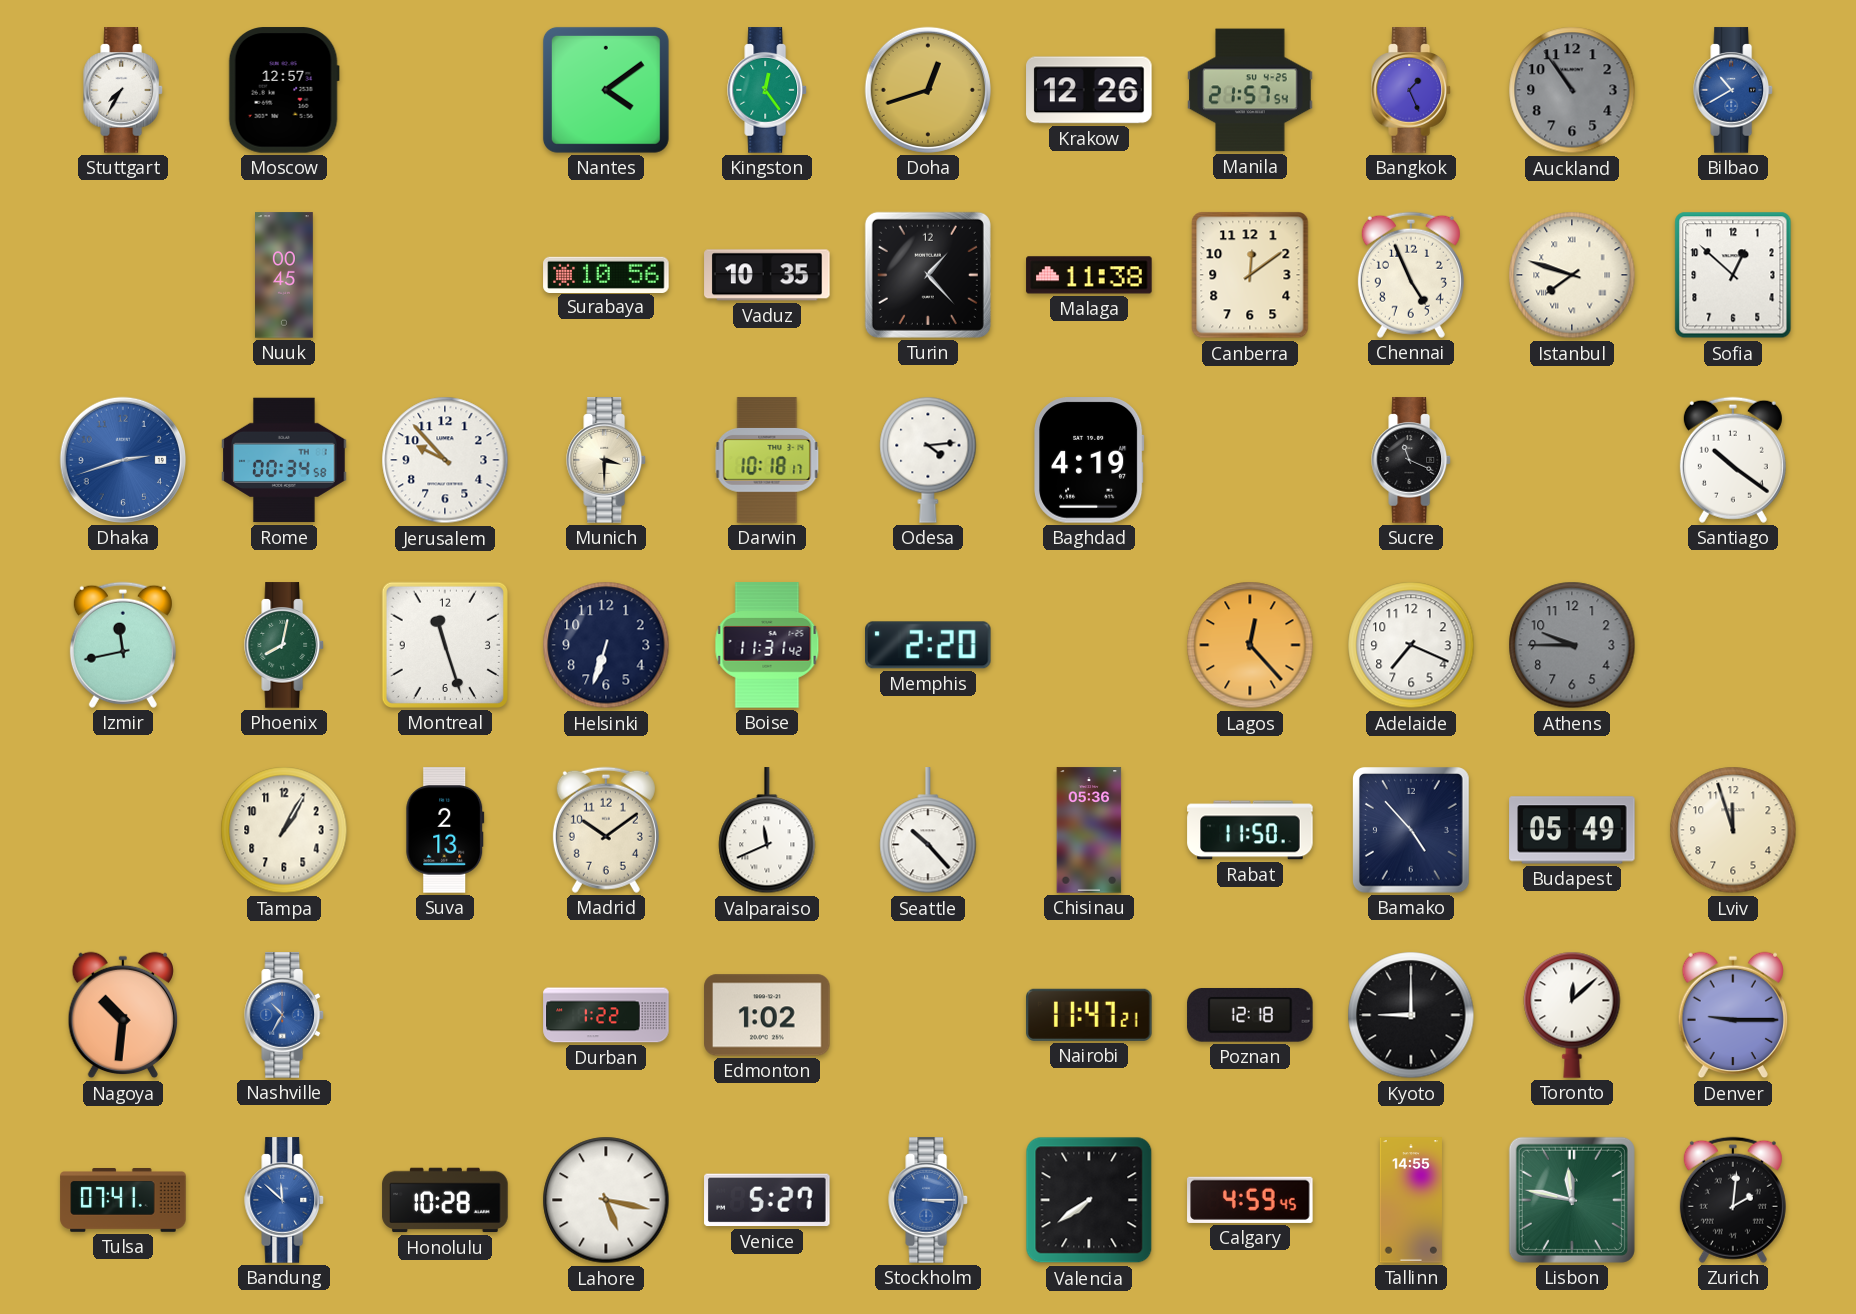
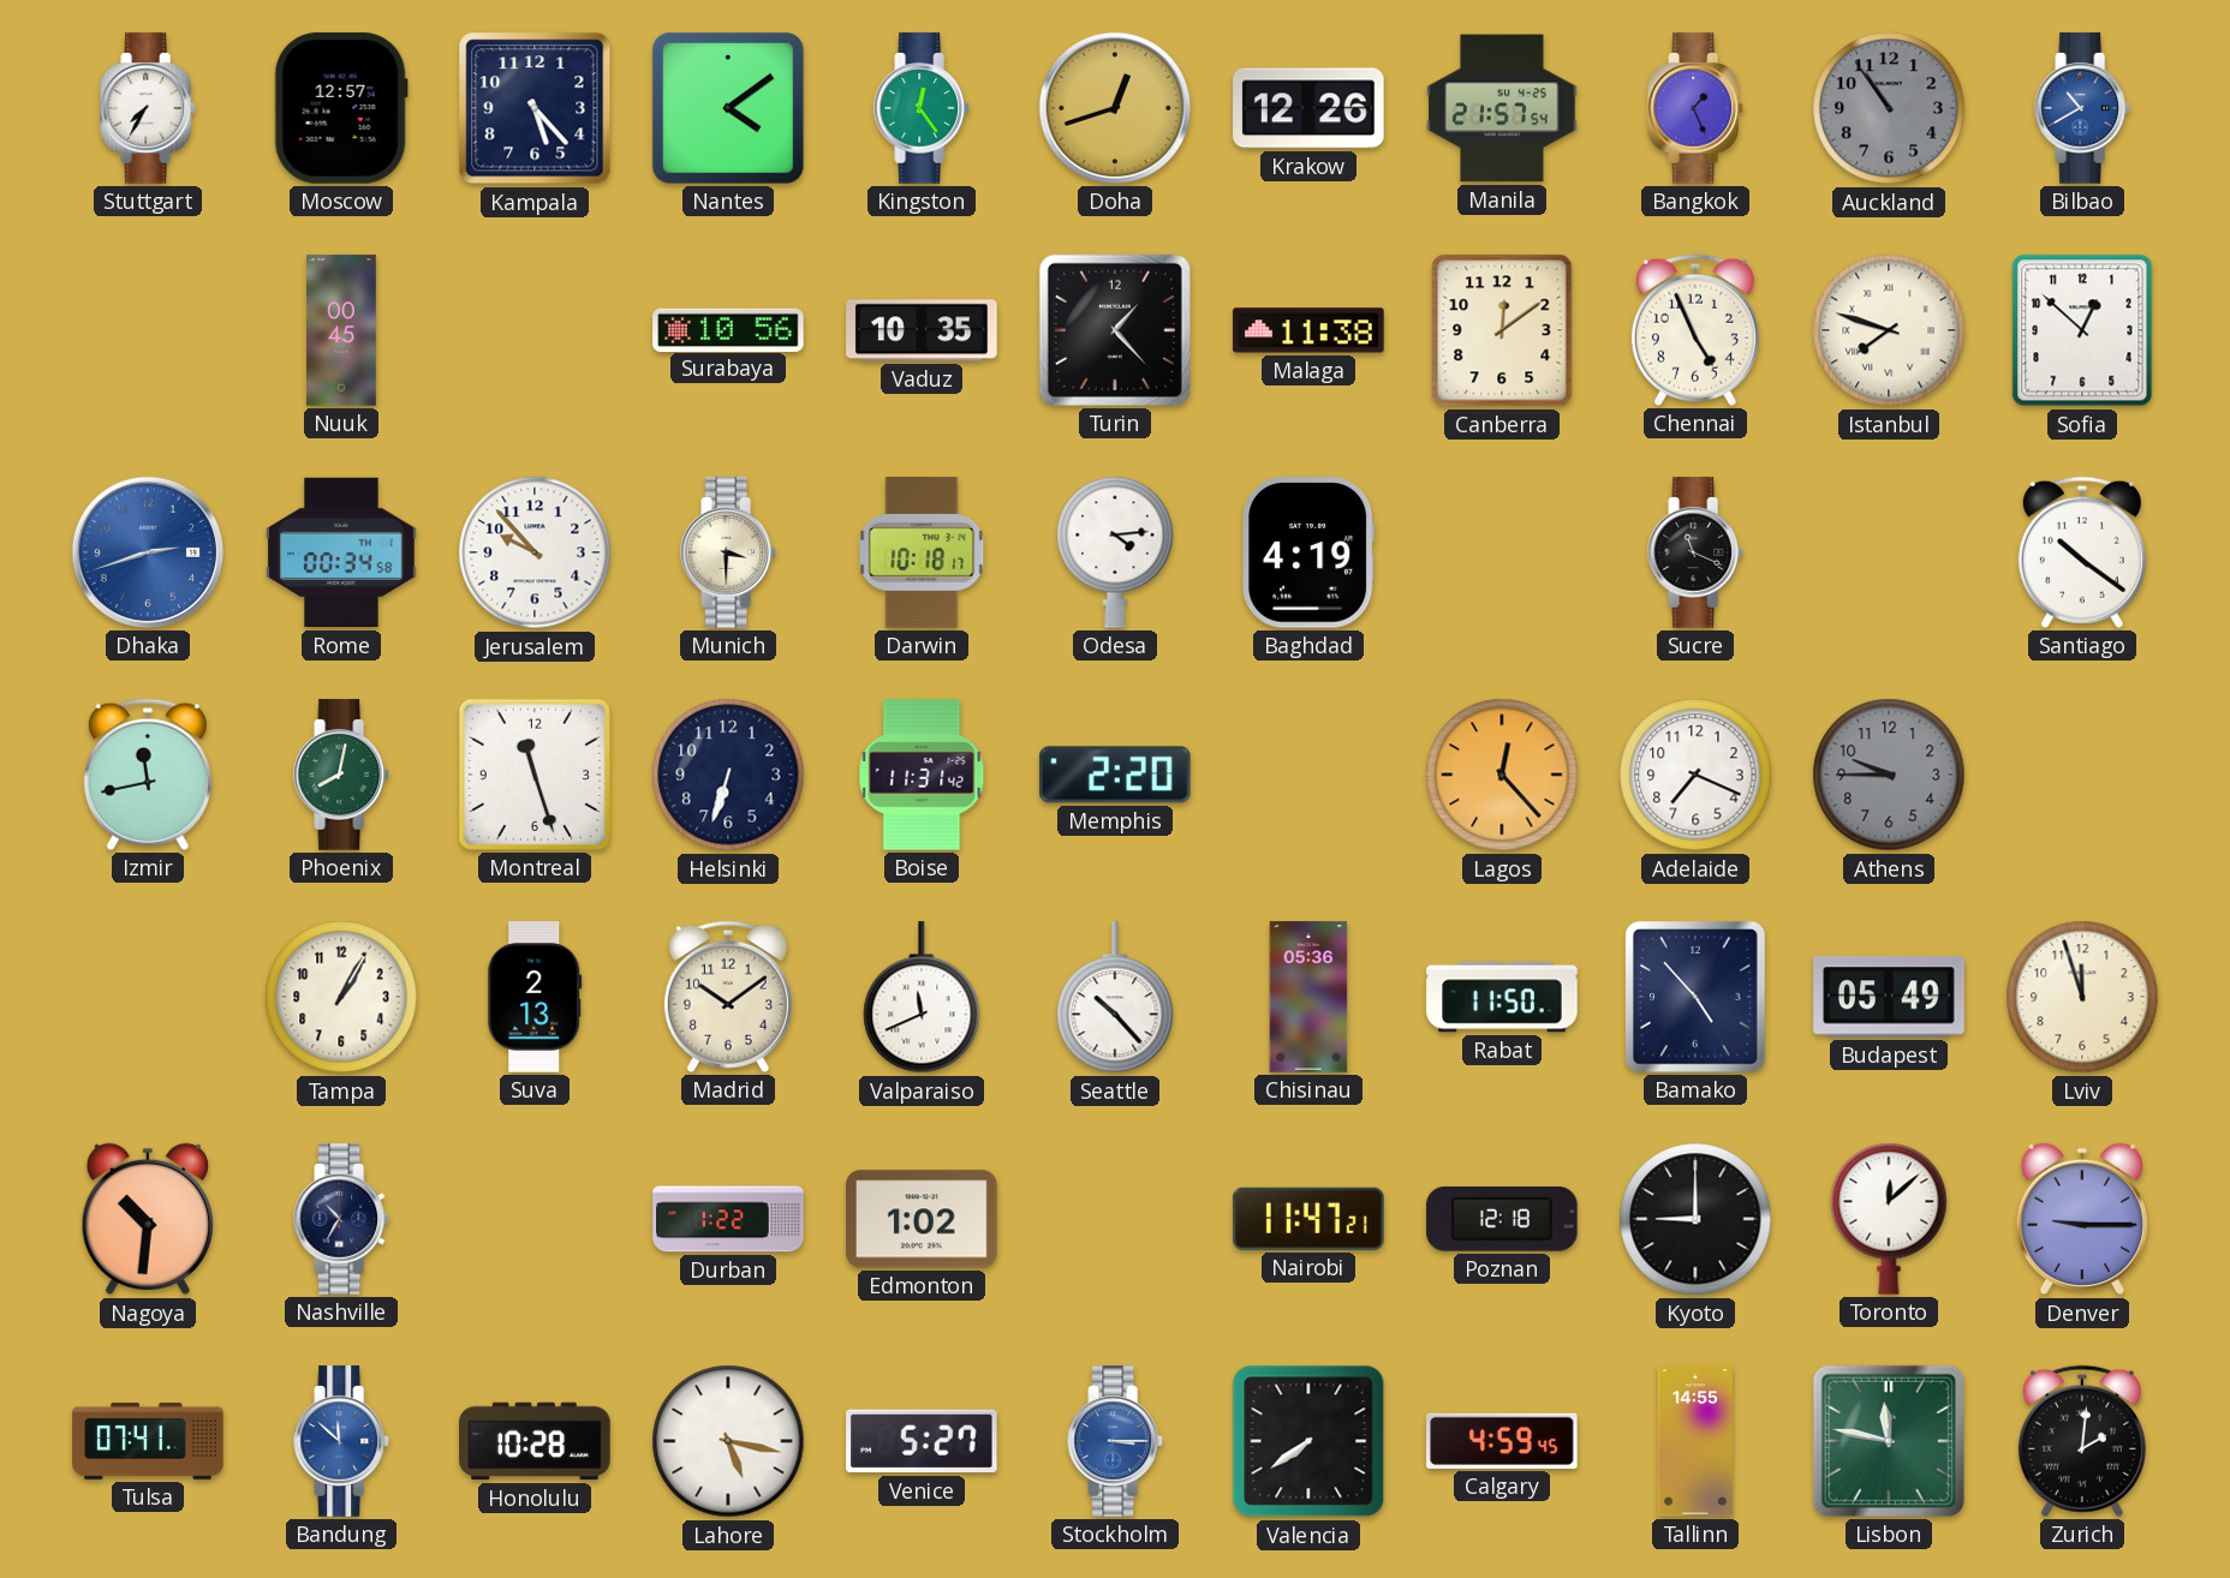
Kampala: none -> 5:23 (535, 108)
Nashville dial: blue -> navy (342, 1219)
